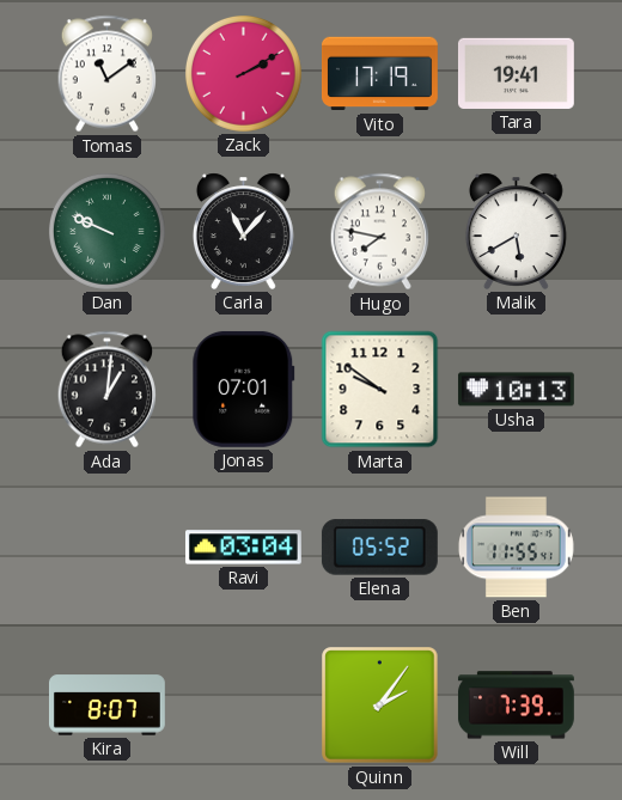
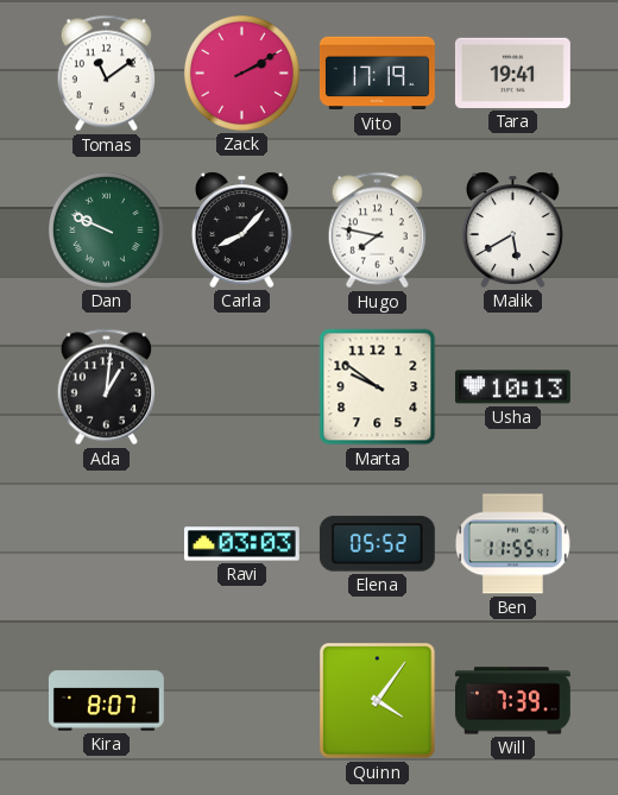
Carla: 11:07 -> 8:07 (241, 229)
Jonas: 07:01 -> none (244, 389)
Ravi: 03:04 -> 03:03 (241, 544)
Quinn: 2:06 -> 4:06 (378, 701)
